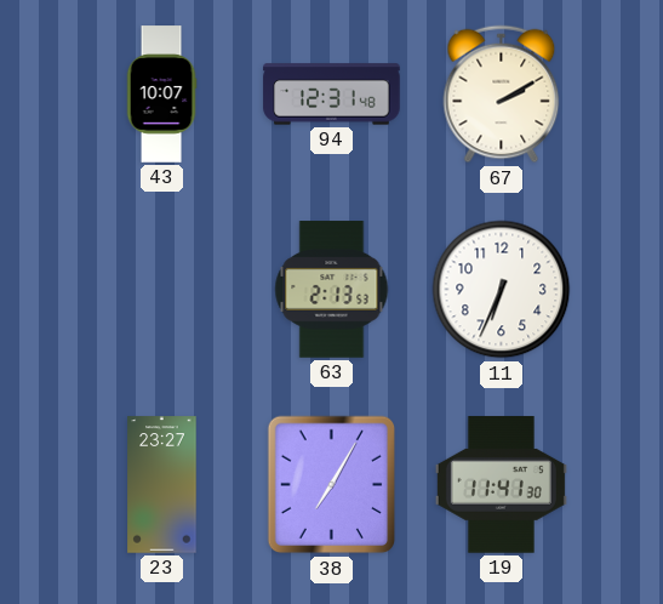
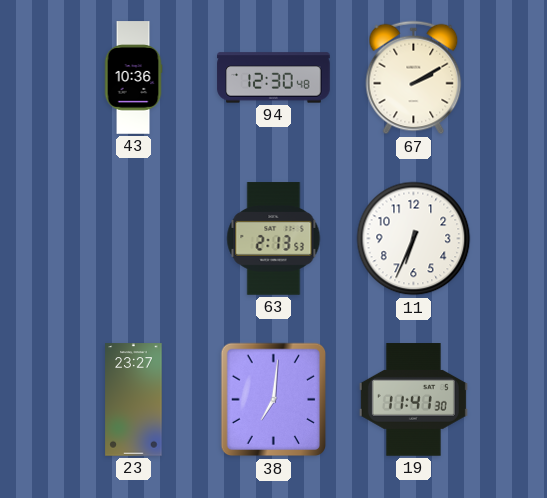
43: 10:07 -> 10:36 (133, 78)
94: 12:31 -> 12:30 (274, 78)
38: 7:05 -> 7:01 (274, 400)
